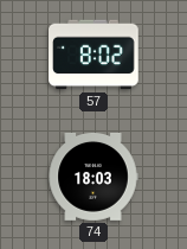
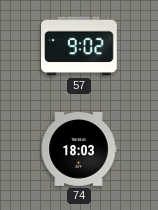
57: 8:02 -> 9:02 (79, 46)
